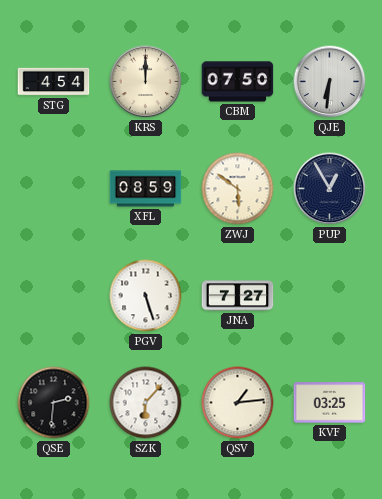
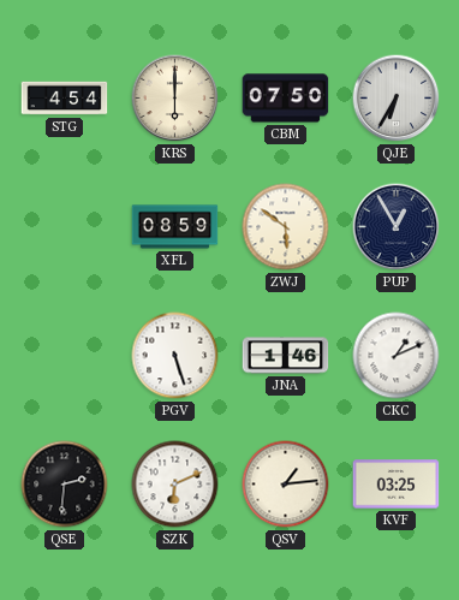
KRS: 12:00 -> 6:00 (175, 99)
QJE: 6:31 -> 6:35 (397, 99)
JNA: 7:27 -> 1:46 (286, 356)
CKC: none -> 1:11 (397, 356)
SZK: 6:07 -> 6:11 (175, 485)
